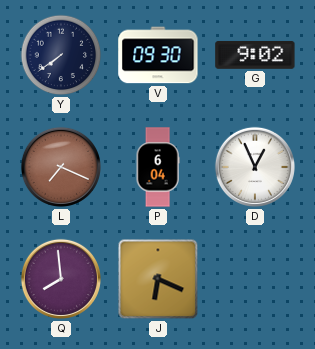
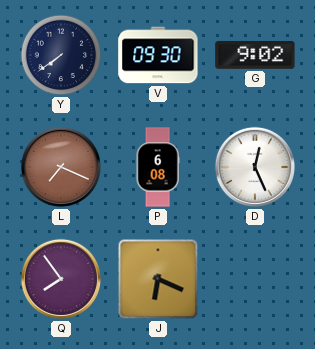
P: 6:04 -> 6:08 (158, 167)
D: 12:56 -> 12:26 (255, 167)
Q: 7:59 -> 7:54 (61, 279)
